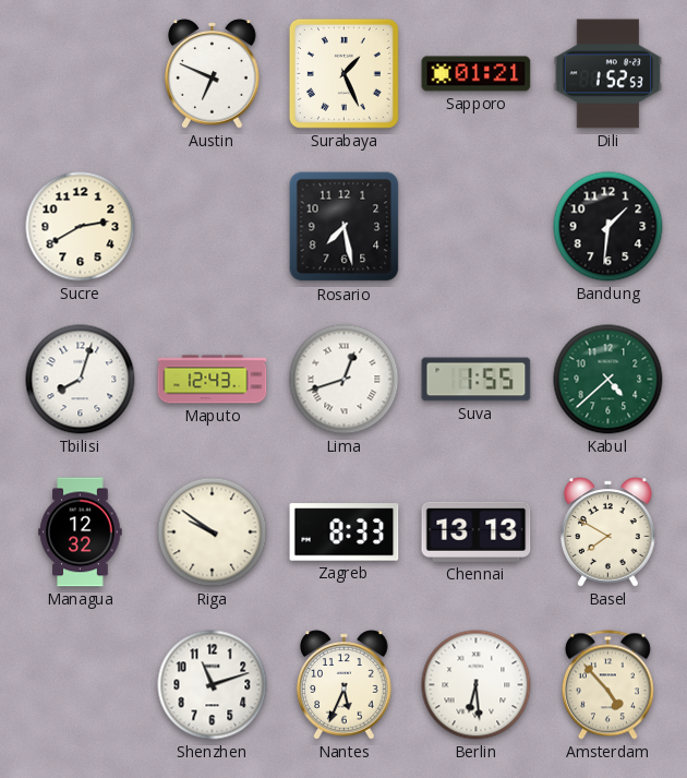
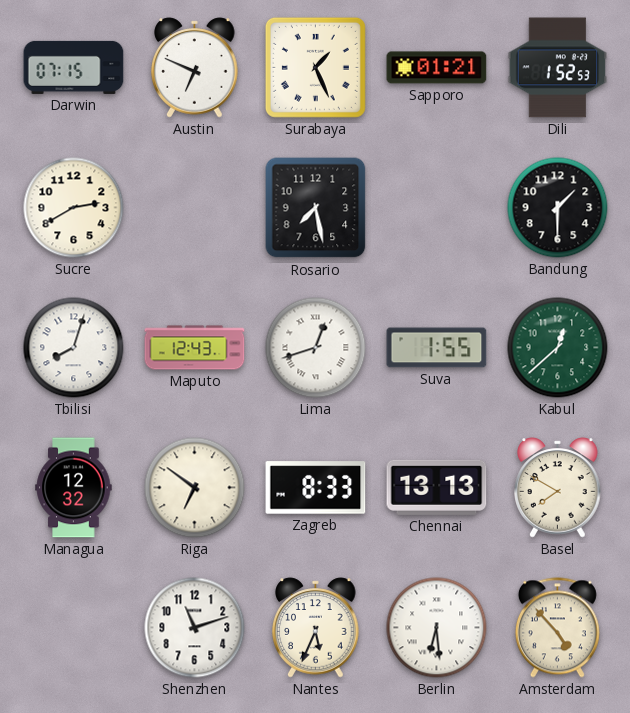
Darwin: none -> 07:15 (74, 67)
Bandung: 1:31 -> 1:30 (558, 208)
Kabul: 4:38 -> 12:38 (558, 348)
Riga: 9:51 -> 6:51 (195, 488)
